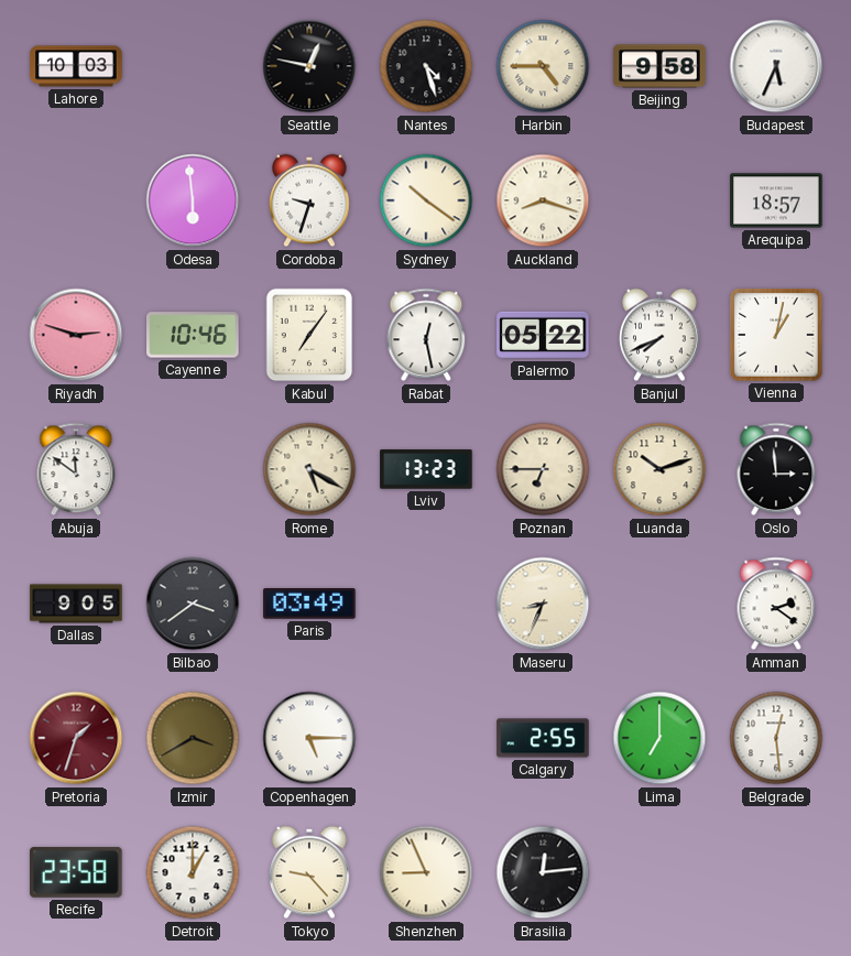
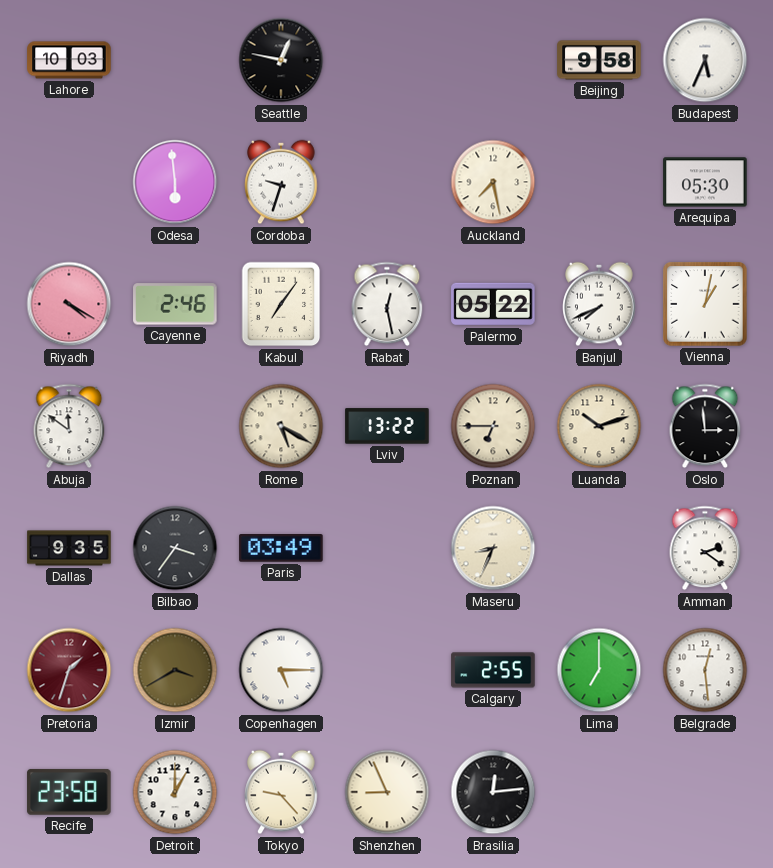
Nantes: 4:27 -> none (426, 66)
Harbin: 4:45 -> none (543, 66)
Sydney: 10:21 -> none (426, 200)
Auckland: 8:18 -> 7:28 (493, 182)
Arequipa: 18:57 -> 05:30 (705, 182)
Riyadh: 2:48 -> 4:20 (69, 304)
Cayenne: 10:46 -> 2:46 (175, 304)
Lviv: 13:23 -> 13:22 (387, 426)
Dallas: 9:05 -> 9:35 (69, 548)
Bilbao: 3:39 -> 3:36 (175, 548)
